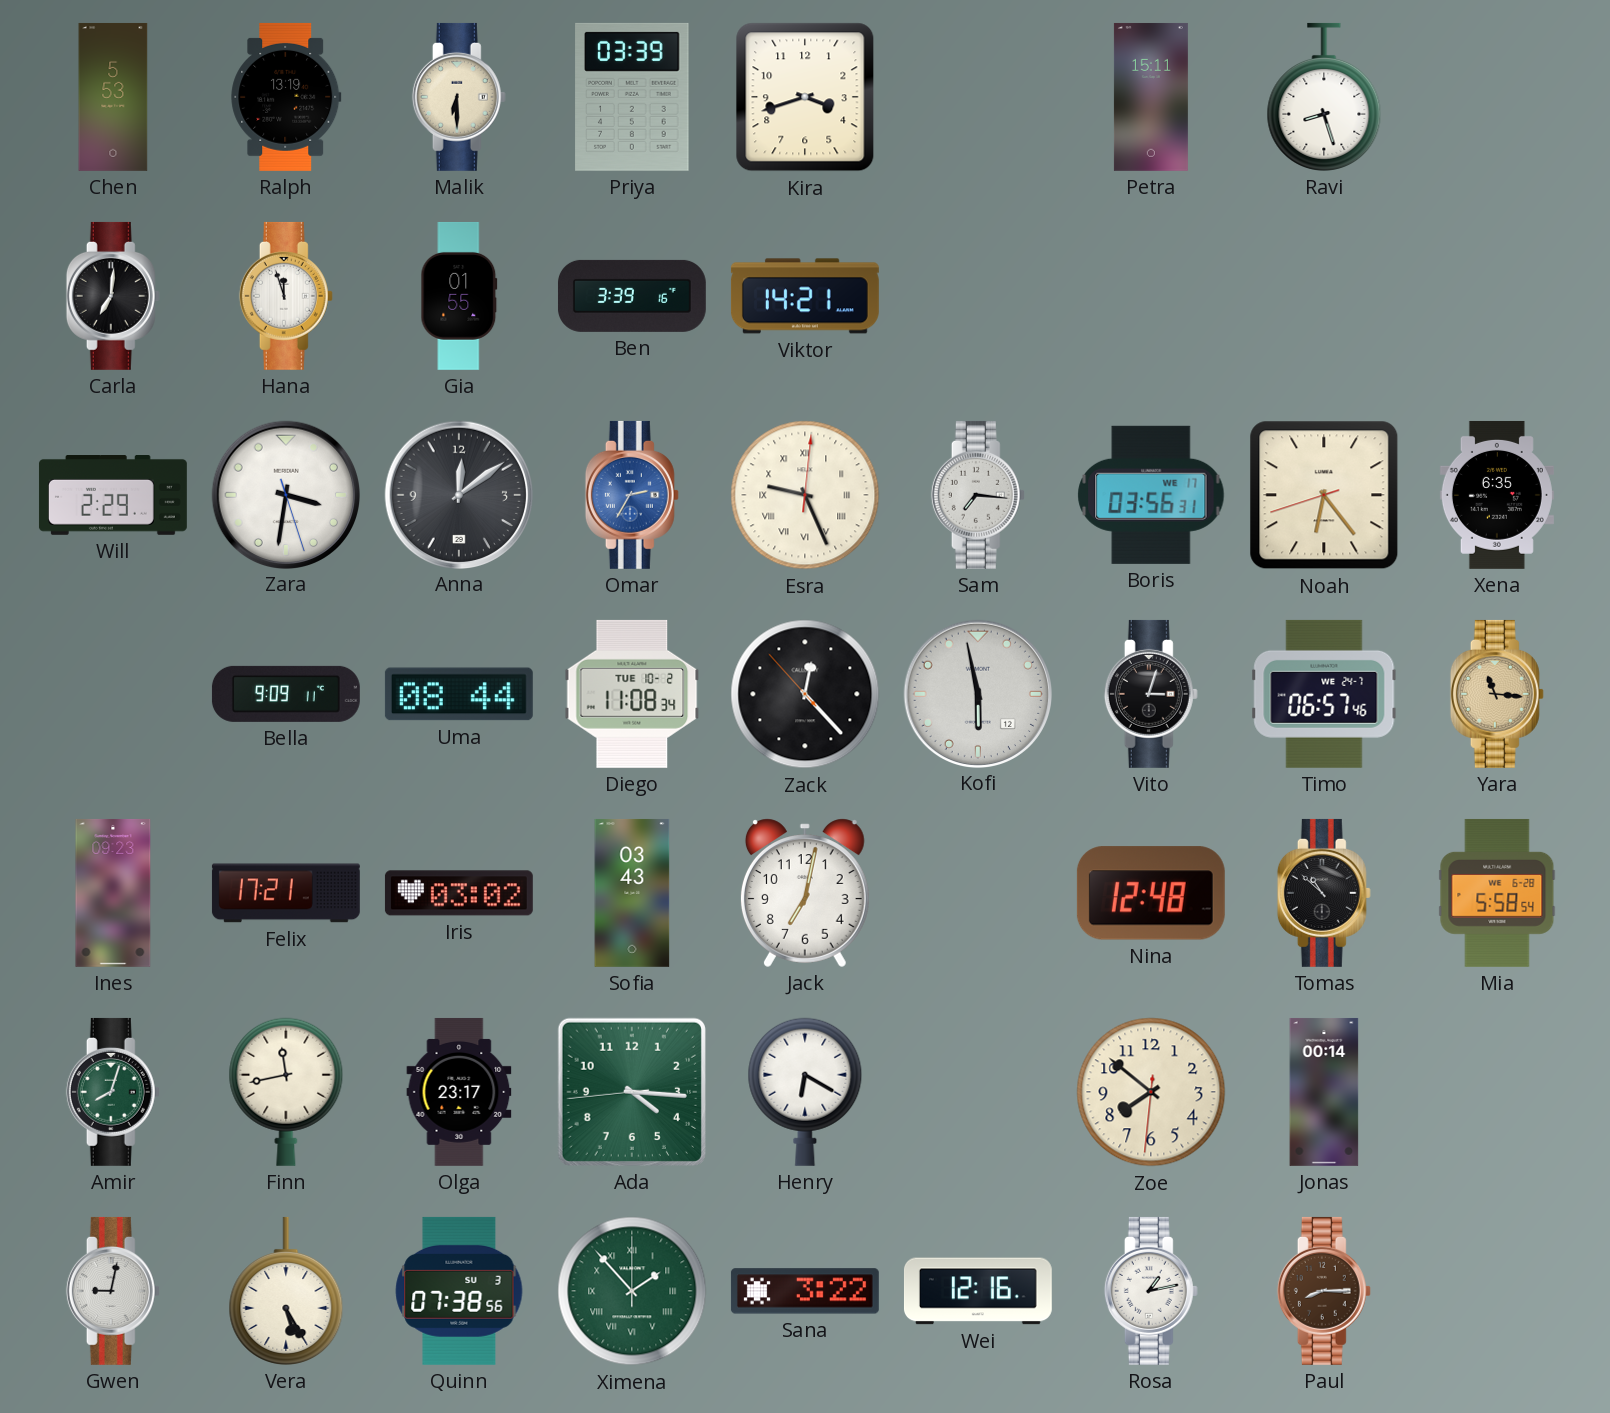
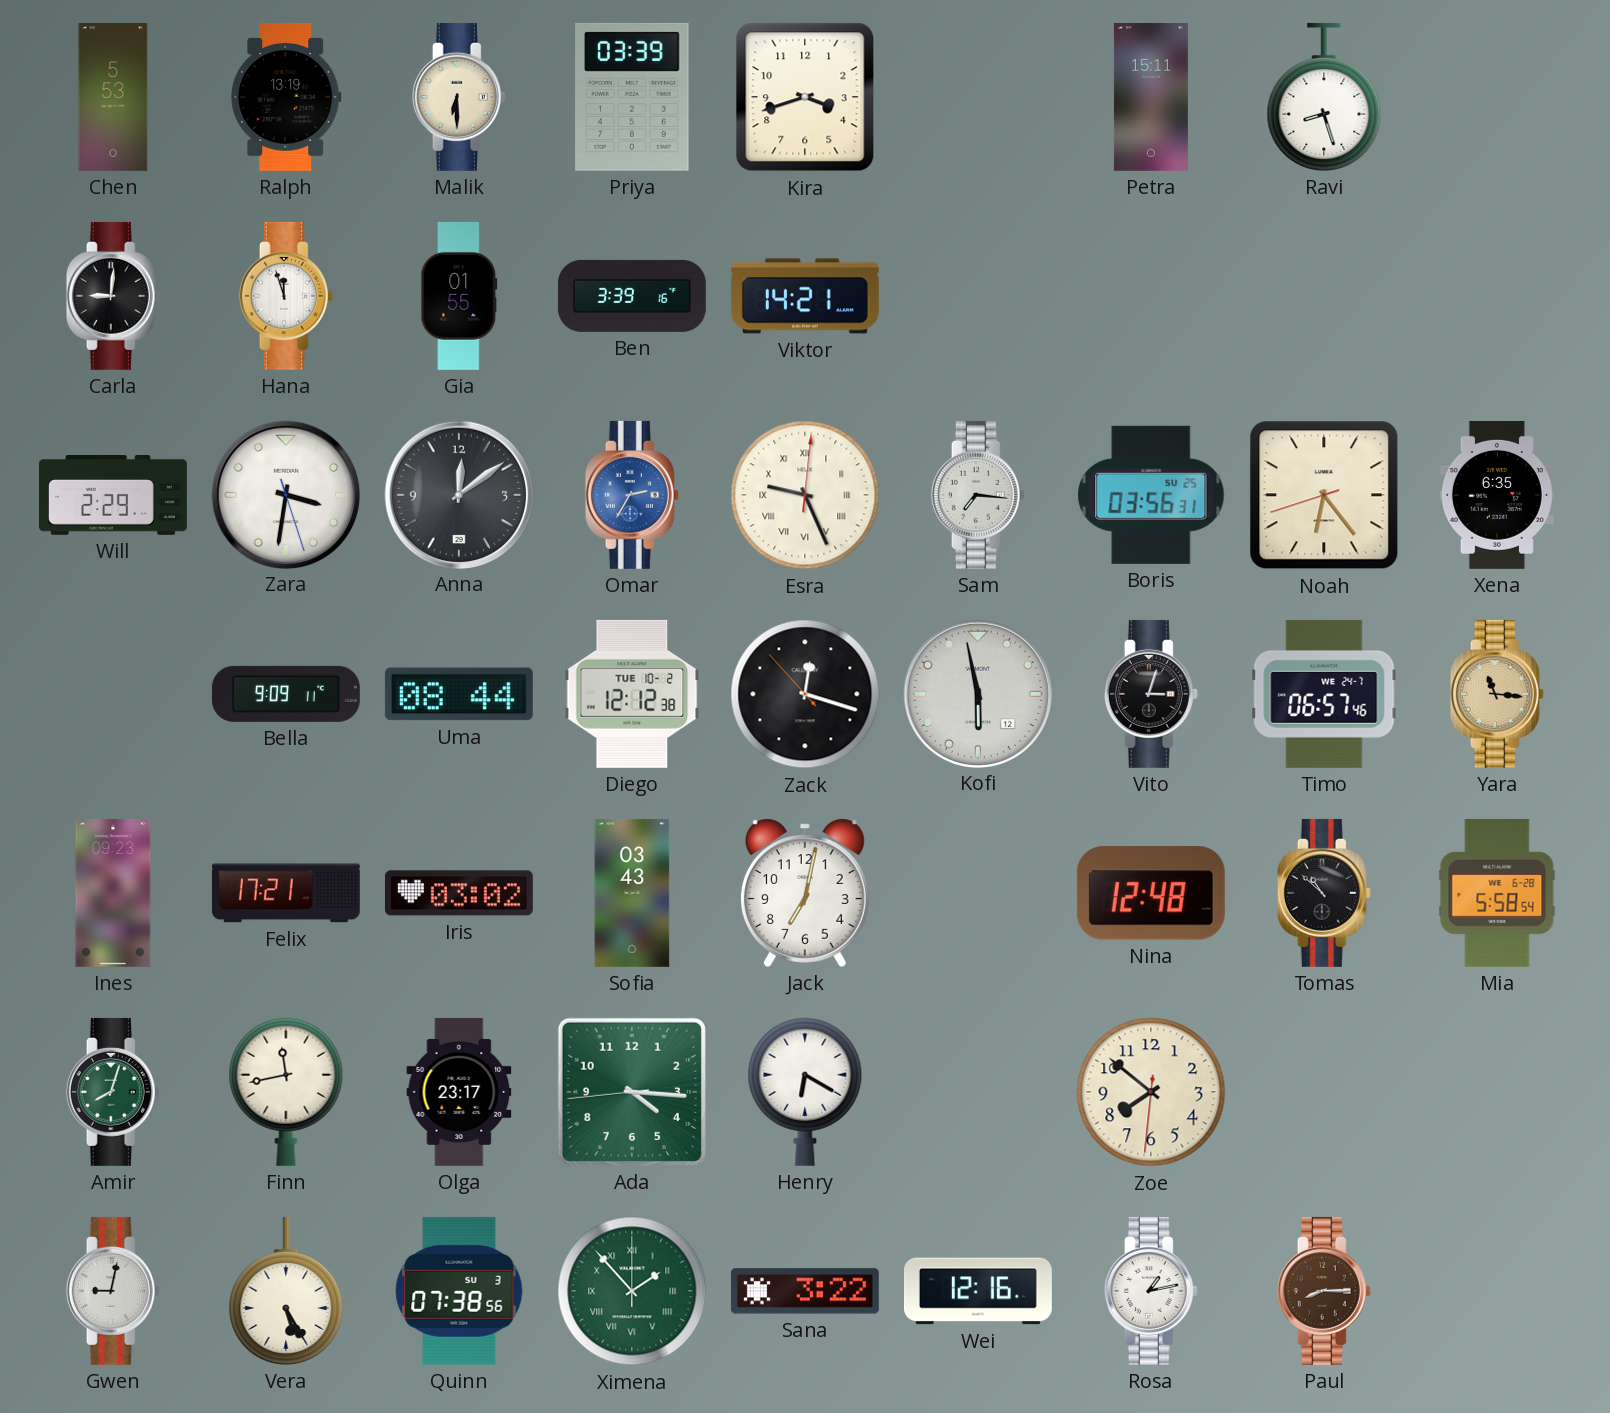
Carla: 7:01 -> 9:01 (113, 296)
Boris date: WE 17 -> SU 25 (1151, 495)
Diego: 11:08 -> 12:12 (632, 694)
Zack: 12:22 -> 12:17 (805, 694)
Jonas: 00:14 -> none (1324, 1092)
